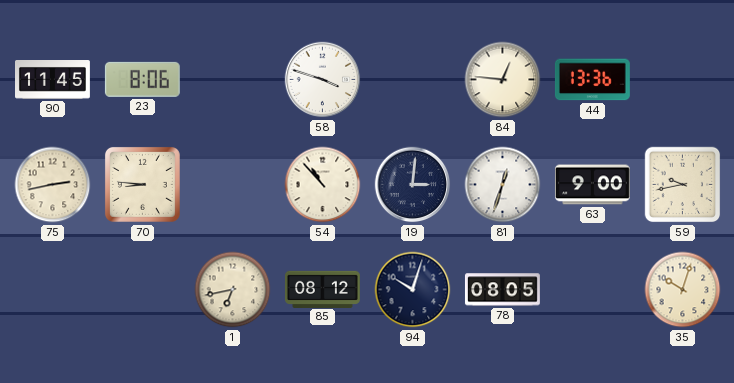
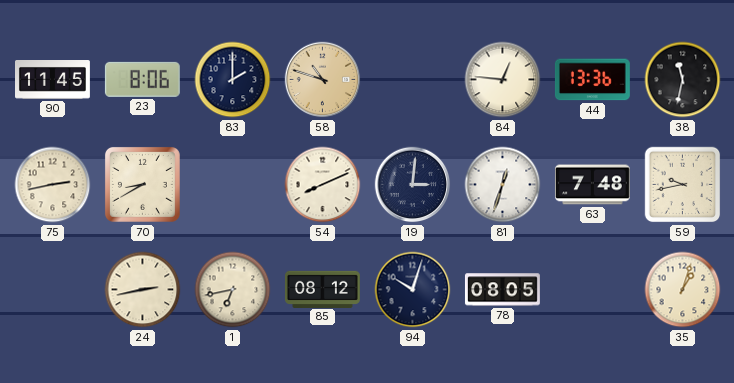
83: none -> 2:00 (233, 80)
58: 3:48 -> 10:48 (323, 80)
58 dial: white -> champagne (323, 80)
38: none -> 11:32 (683, 80)
70: 8:46 -> 8:40 (142, 184)
54: 10:53 -> 8:11 (323, 185)
63: 9:00 -> 7:48 (592, 185)
24: none -> 2:43 (143, 290)
35: 10:03 -> 1:03 (683, 290)
